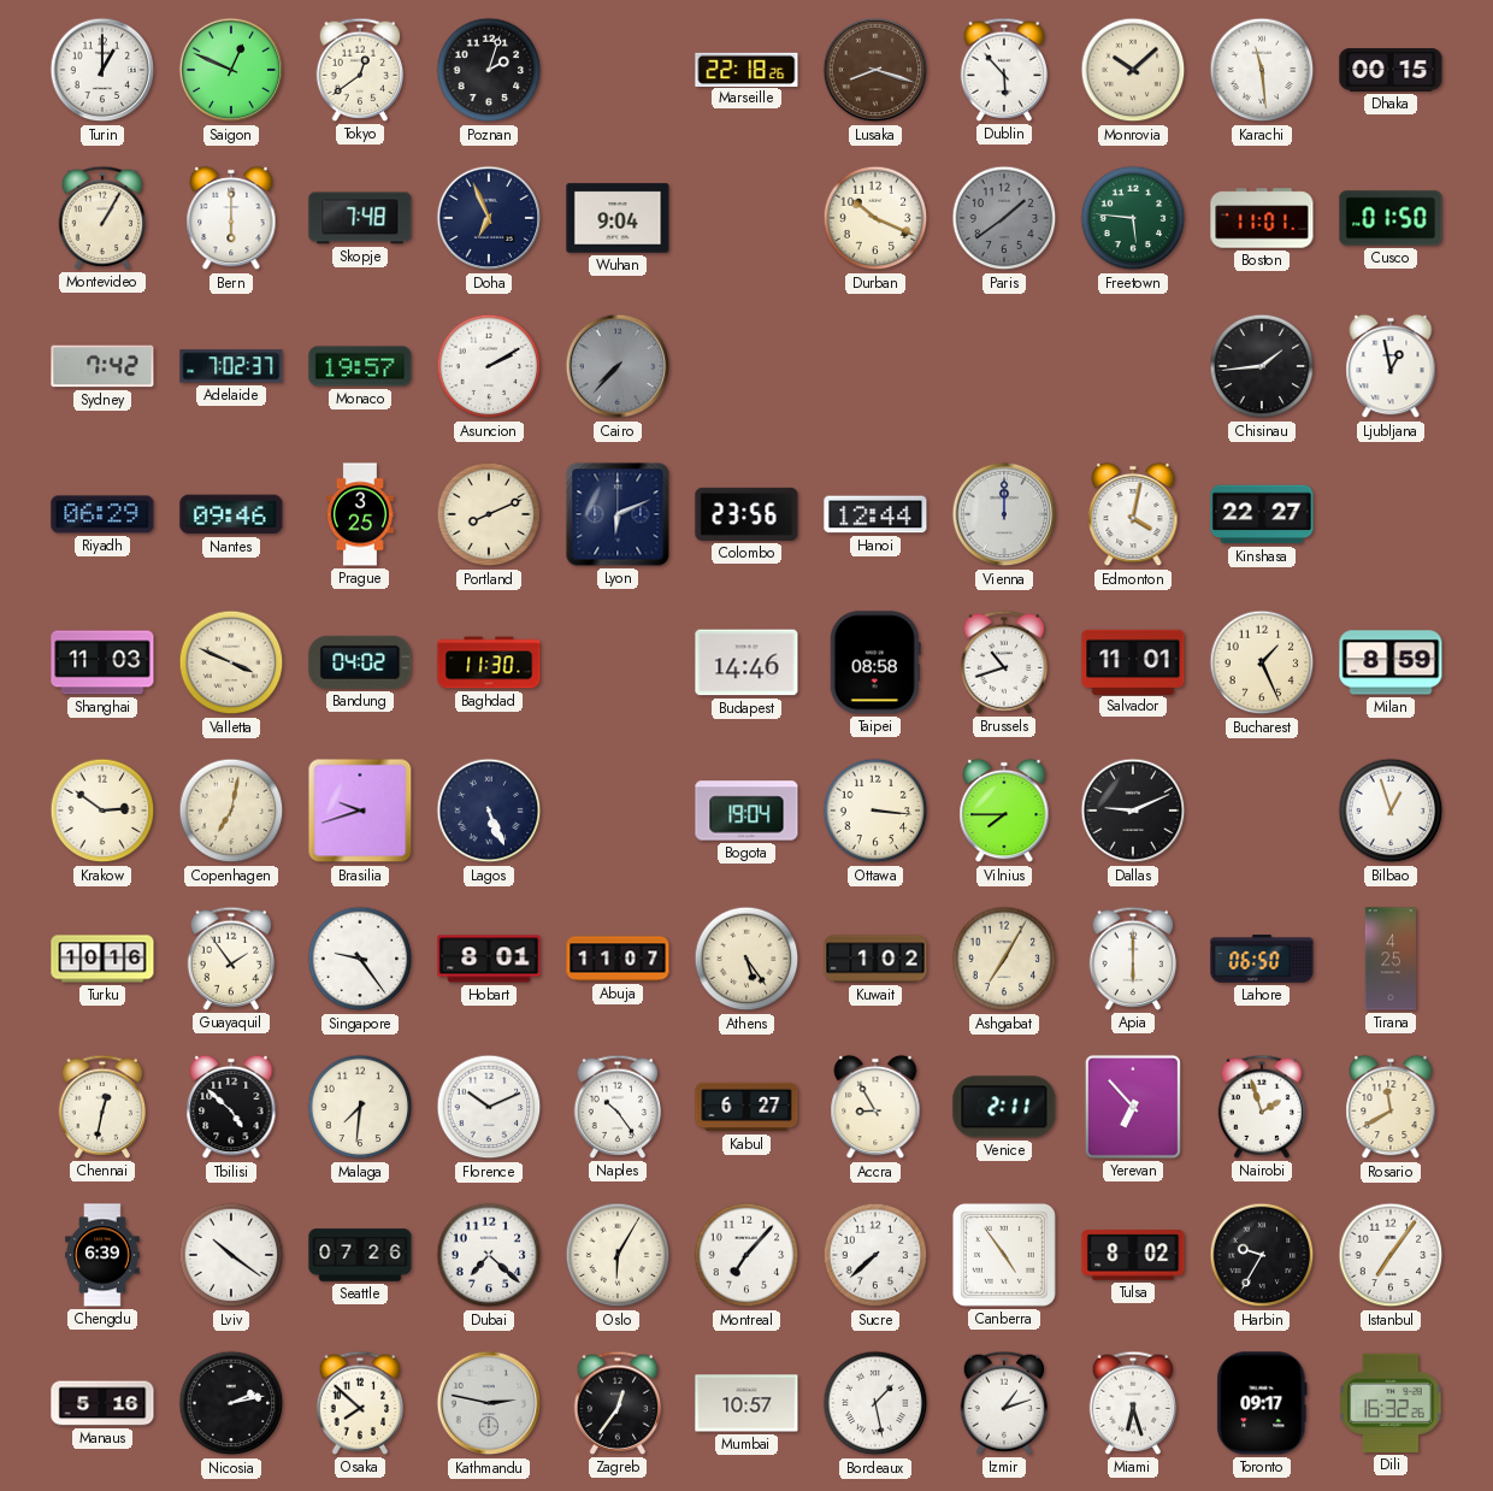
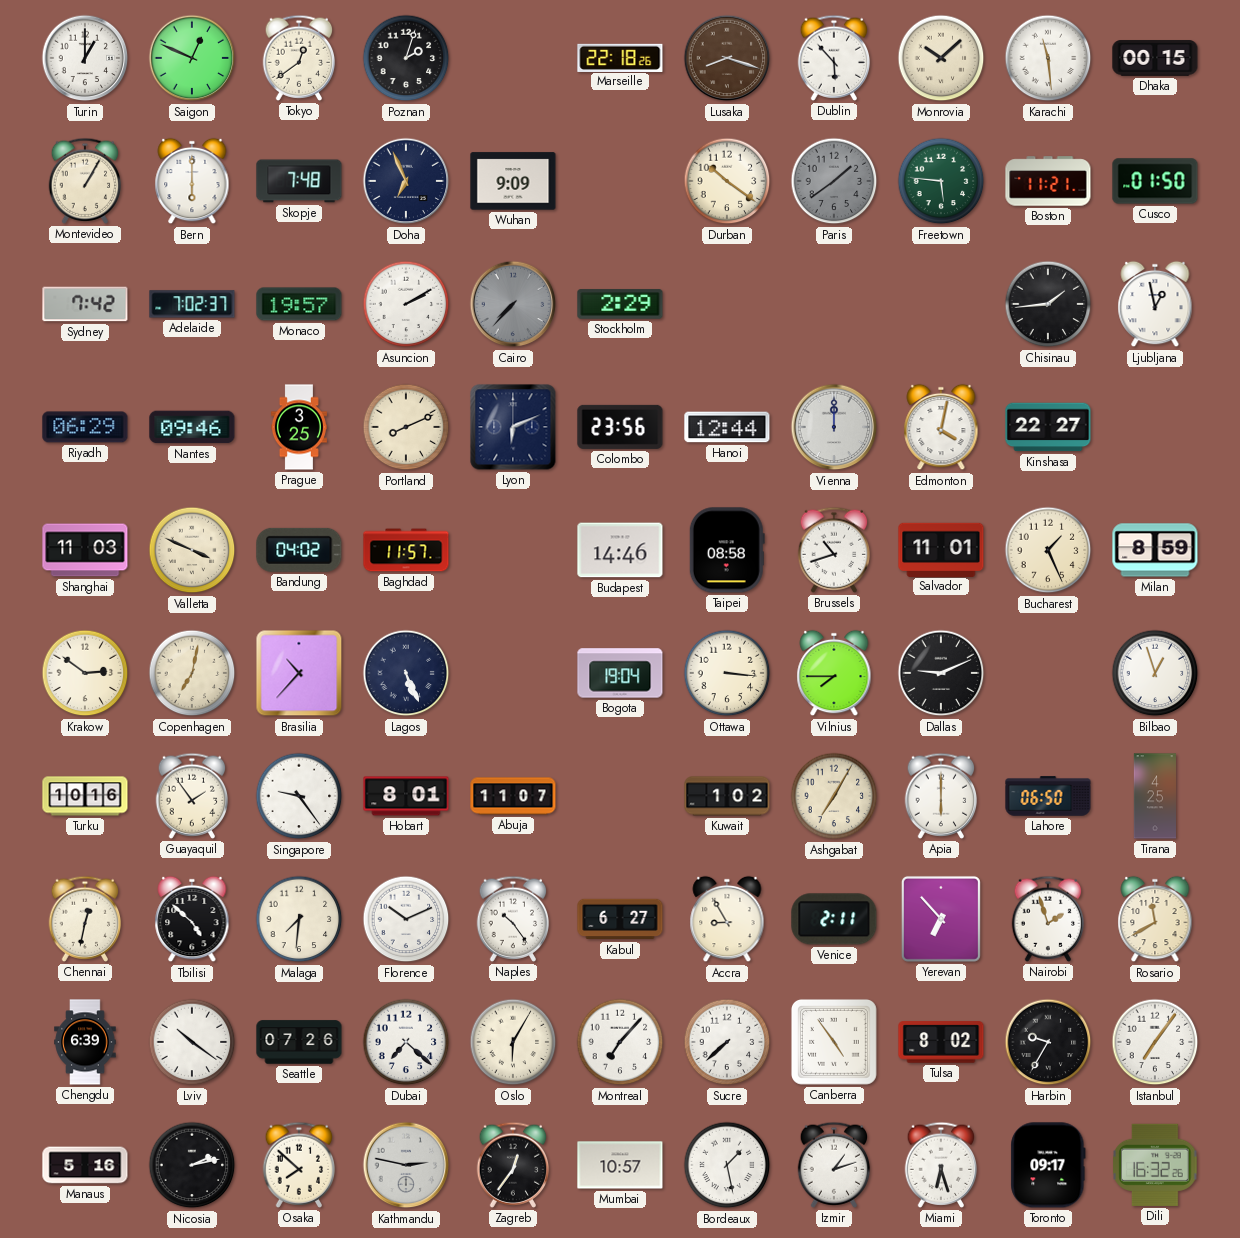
Wuhan: 9:04 -> 9:09 (513, 181)
Durban: 10:19 -> 10:21 (727, 181)
Boston: 11:01 -> 11:21 (1048, 181)
Stockholm: none -> 2:29 (620, 304)
Baghdad: 11:30 -> 11:57 (406, 550)
Brasilia: 9:42 -> 10:37 (299, 673)
Athens: 5:24 -> none (746, 959)
